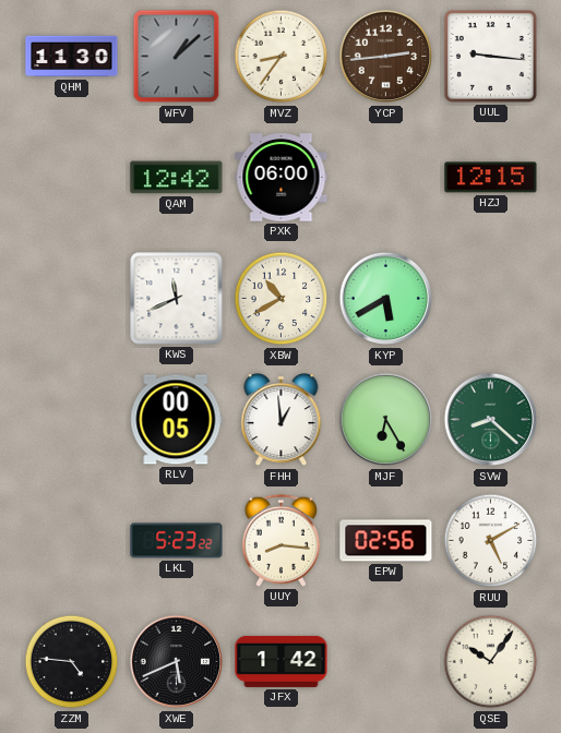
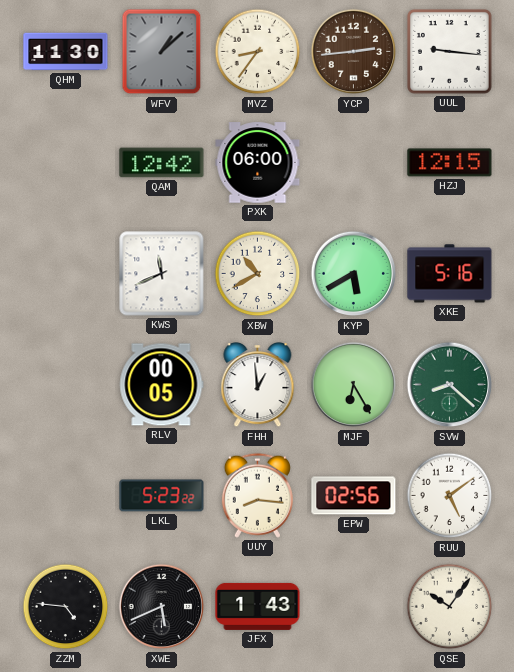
XKE: none -> 5:16 (450, 274)
RUU: 5:10 -> 5:09 (450, 496)
JFX: 1:42 -> 1:43 (258, 606)
